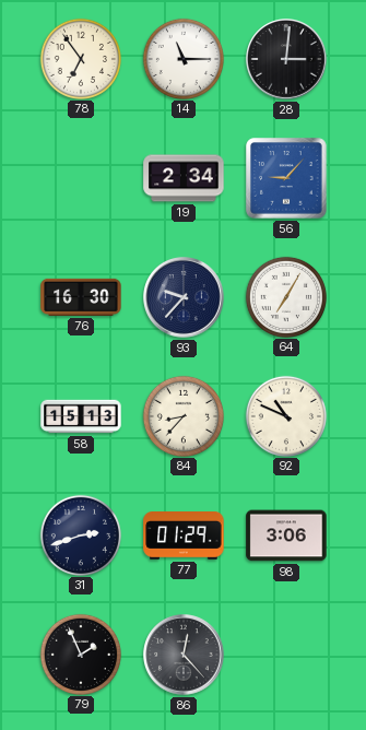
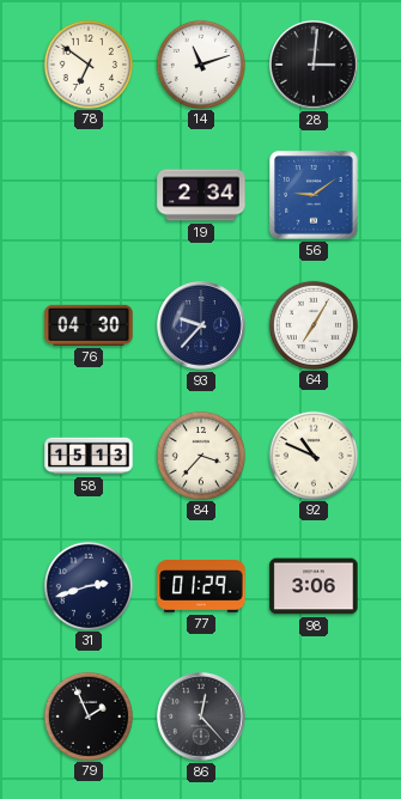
78: 6:54 -> 6:51 (87, 63)
14: 11:15 -> 11:12 (200, 63)
56: 9:07 -> 9:09 (314, 195)
76: 16:30 -> 04:30 (89, 325)
84: 8:37 -> 3:37 (200, 455)
